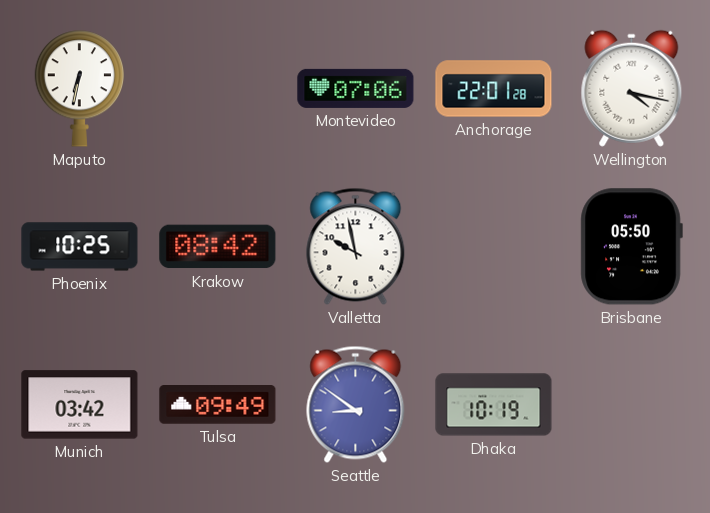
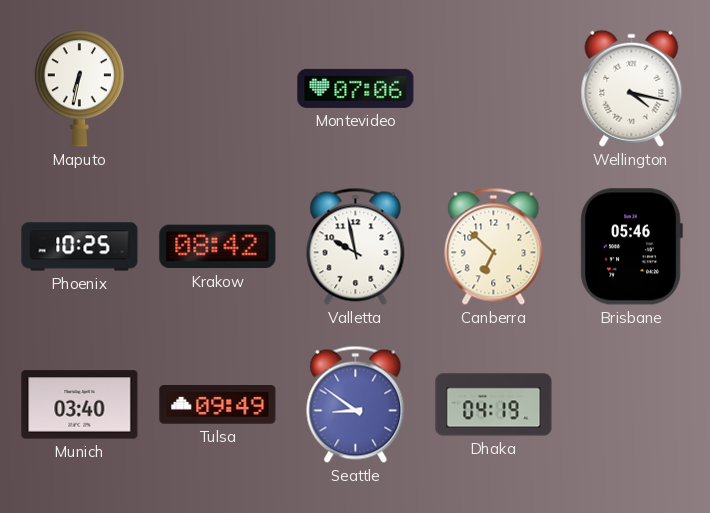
Anchorage: 22:01 -> none (494, 89)
Canberra: none -> 6:52 (494, 246)
Brisbane: 05:50 -> 05:46 (631, 247)
Munich: 03:42 -> 03:40 (80, 405)
Dhaka: 10:19 -> 04:19 (494, 405)
